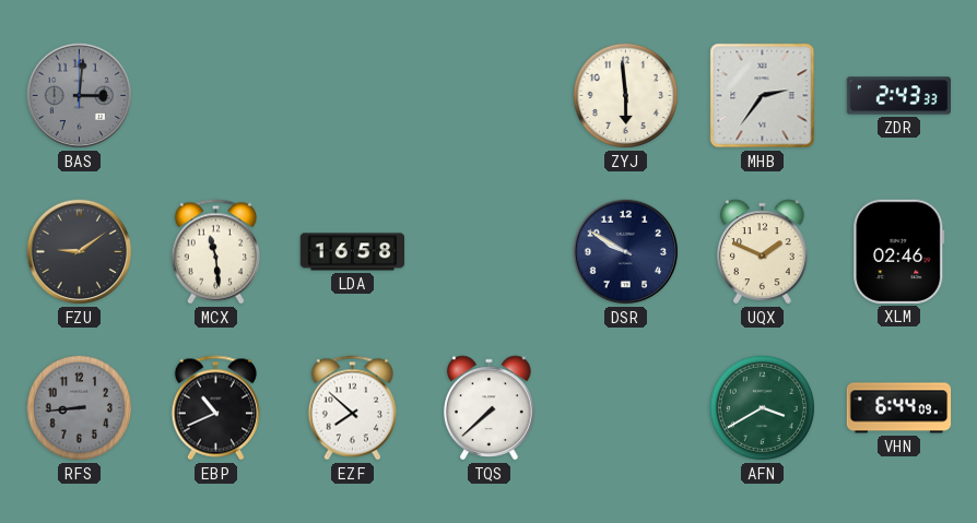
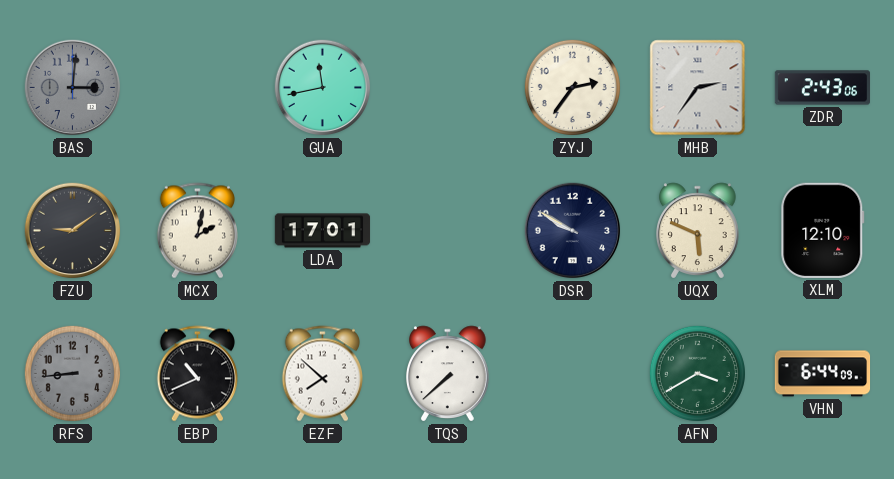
GUA: none -> 11:43 (323, 88)
ZYJ: 5:59 -> 2:36 (572, 87)
ZDR: 2:43:33 -> 2:43:06 (822, 88)
MCX: 11:29 -> 2:02 (197, 231)
LDA: 16:58 -> 17:01 (323, 231)
UQX: 1:49 -> 5:49 (698, 231)
XLM: 02:46 -> 12:10 (823, 230)
